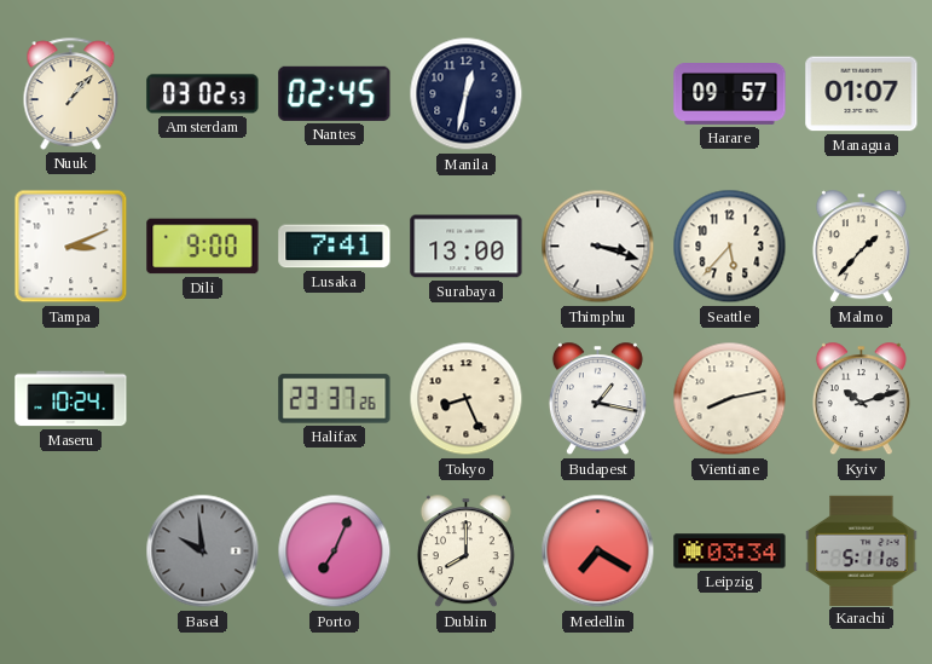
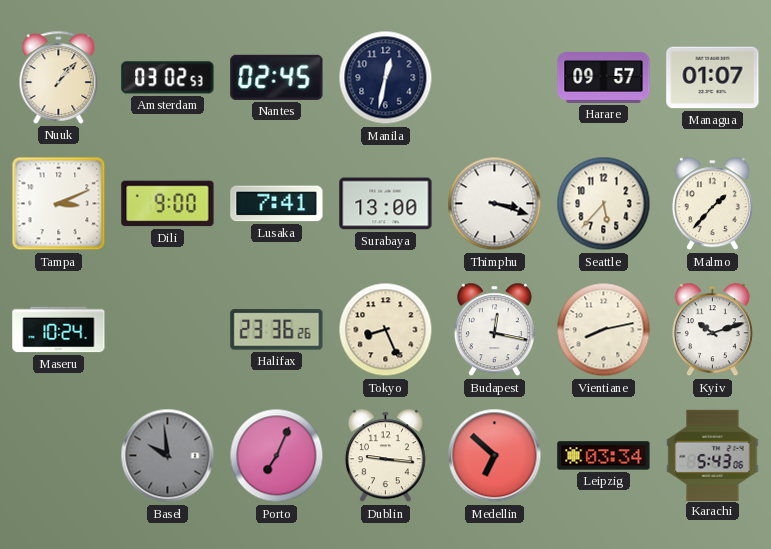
Halifax: 23:37 -> 23:36 (277, 330)
Budapest: 1:17 -> 12:17 (494, 330)
Dublin: 8:00 -> 9:16 (385, 456)
Medellin: 7:20 -> 6:52 (495, 456)
Karachi: 5:11 -> 5:43 (713, 455)
